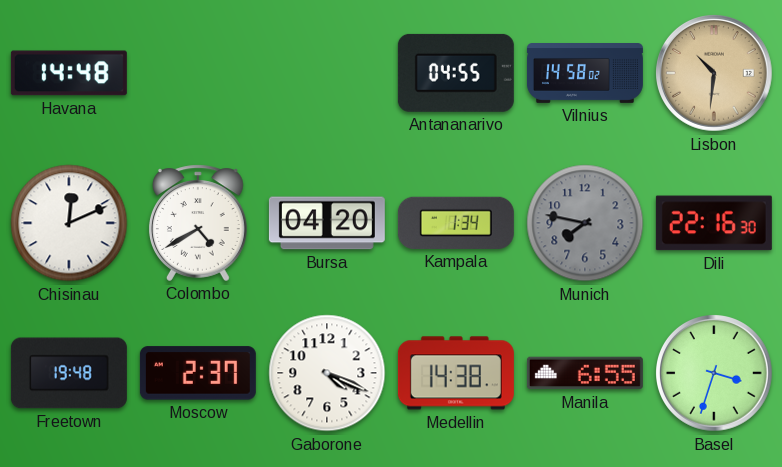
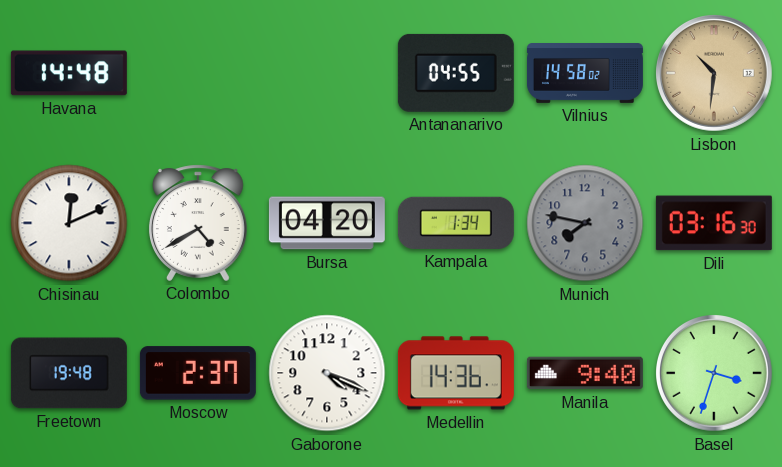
Dili: 22:16 -> 03:16 (714, 223)
Medellin: 14:38 -> 14:36 (456, 373)
Manila: 6:55 -> 9:40 (585, 373)
